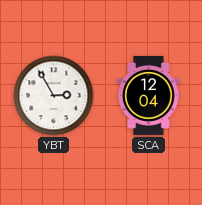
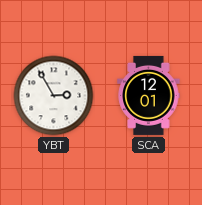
SCA: 12:04 -> 12:01 (149, 95)
